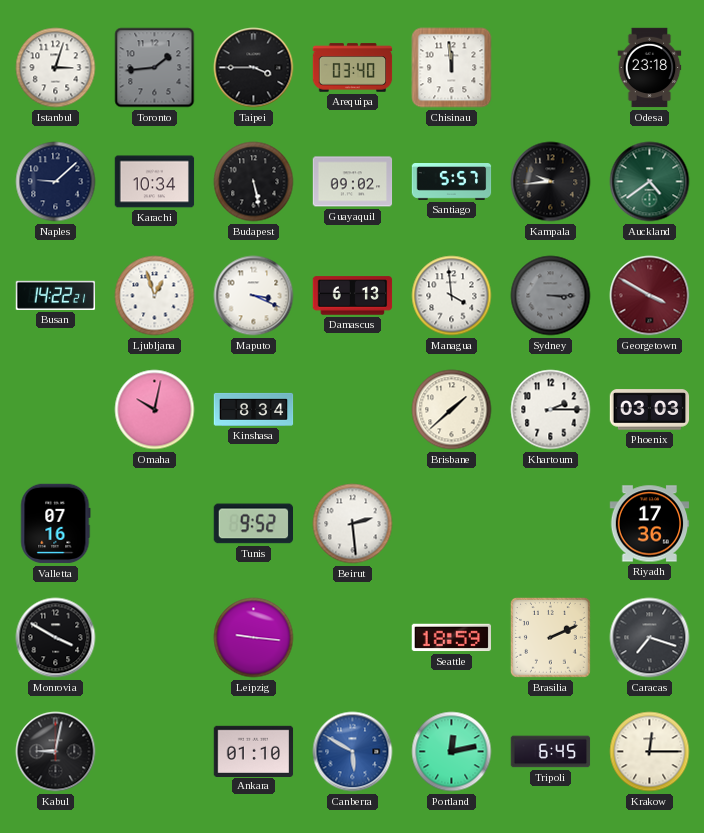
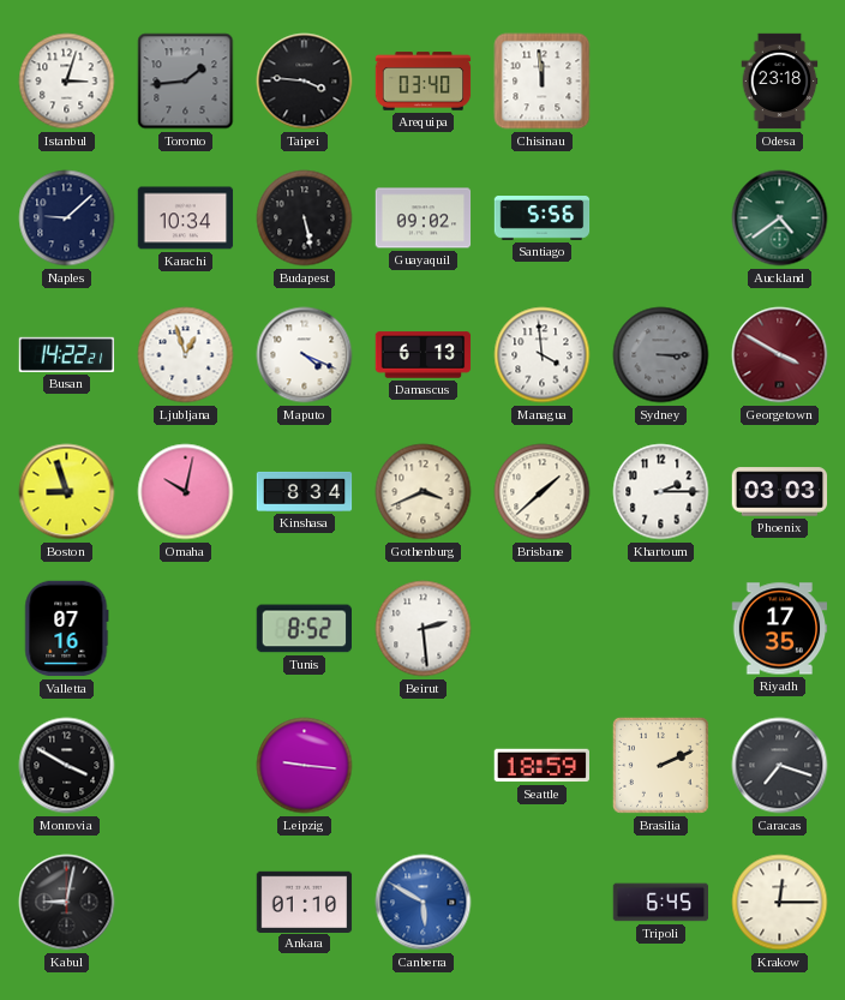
Taipei: 3:45 -> 3:46 (305, 82)
Santiago: 5:57 -> 5:56 (543, 218)
Kampala: 9:44 -> none (551, 182)
Maputo: 3:19 -> 4:19 (305, 355)
Boston: none -> 8:57 (67, 492)
Gothenburg: none -> 3:41 (424, 492)
Tunis: 9:52 -> 8:52 (305, 629)
Riyadh: 17:36 -> 17:35 (780, 629)
Portland: 12:13 -> none (452, 752)
